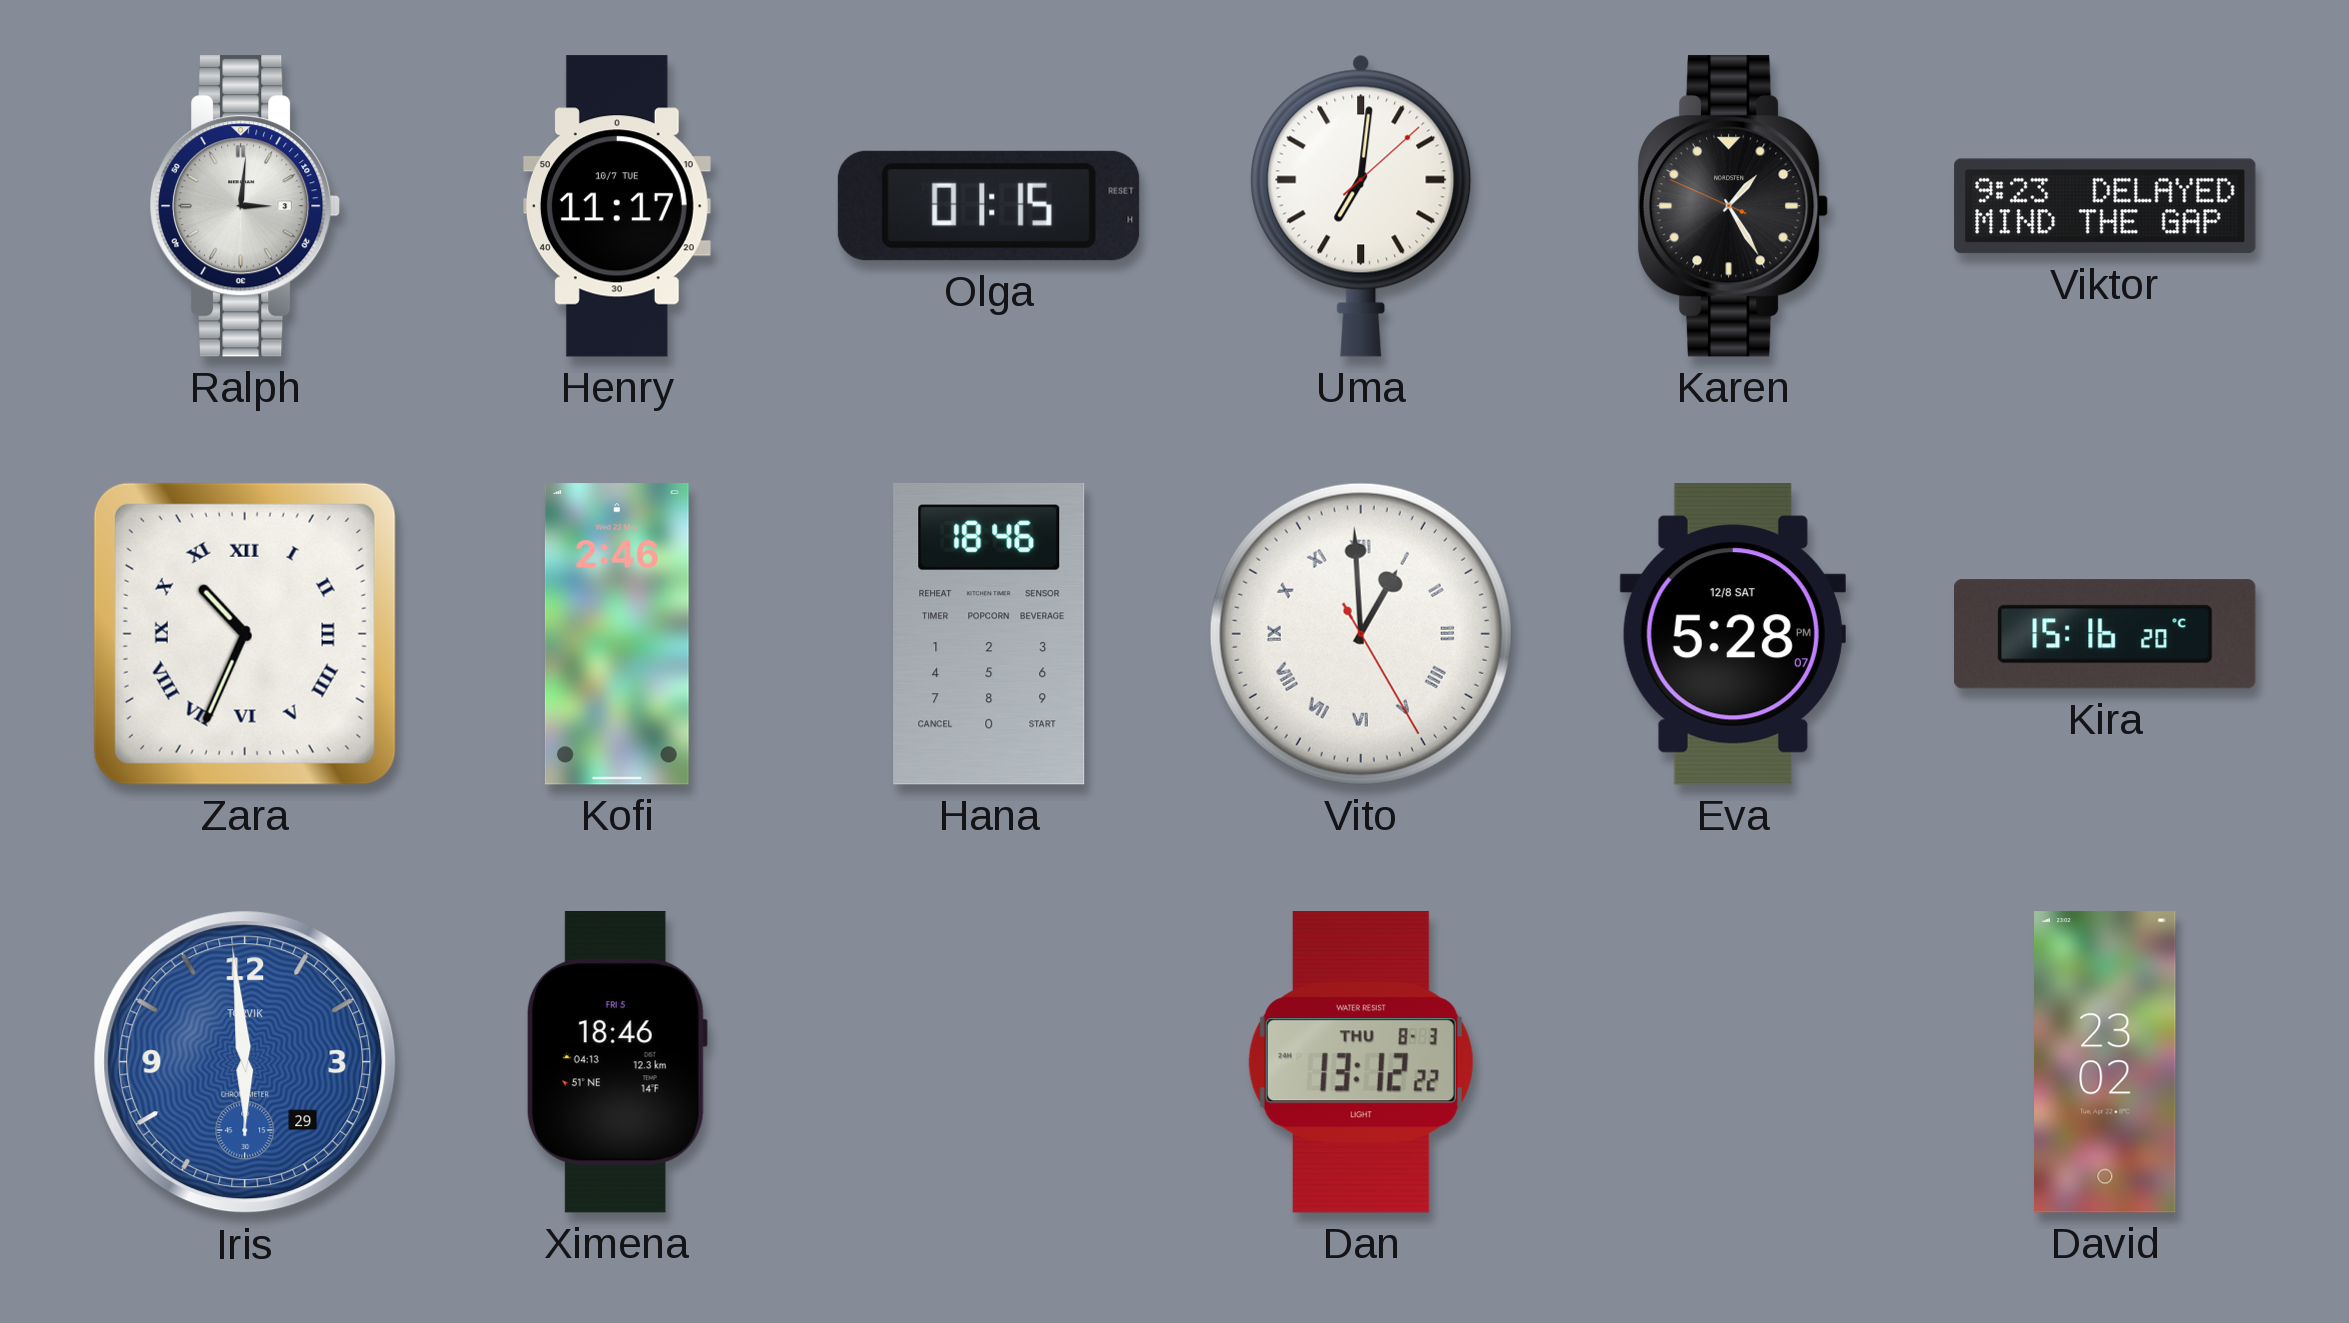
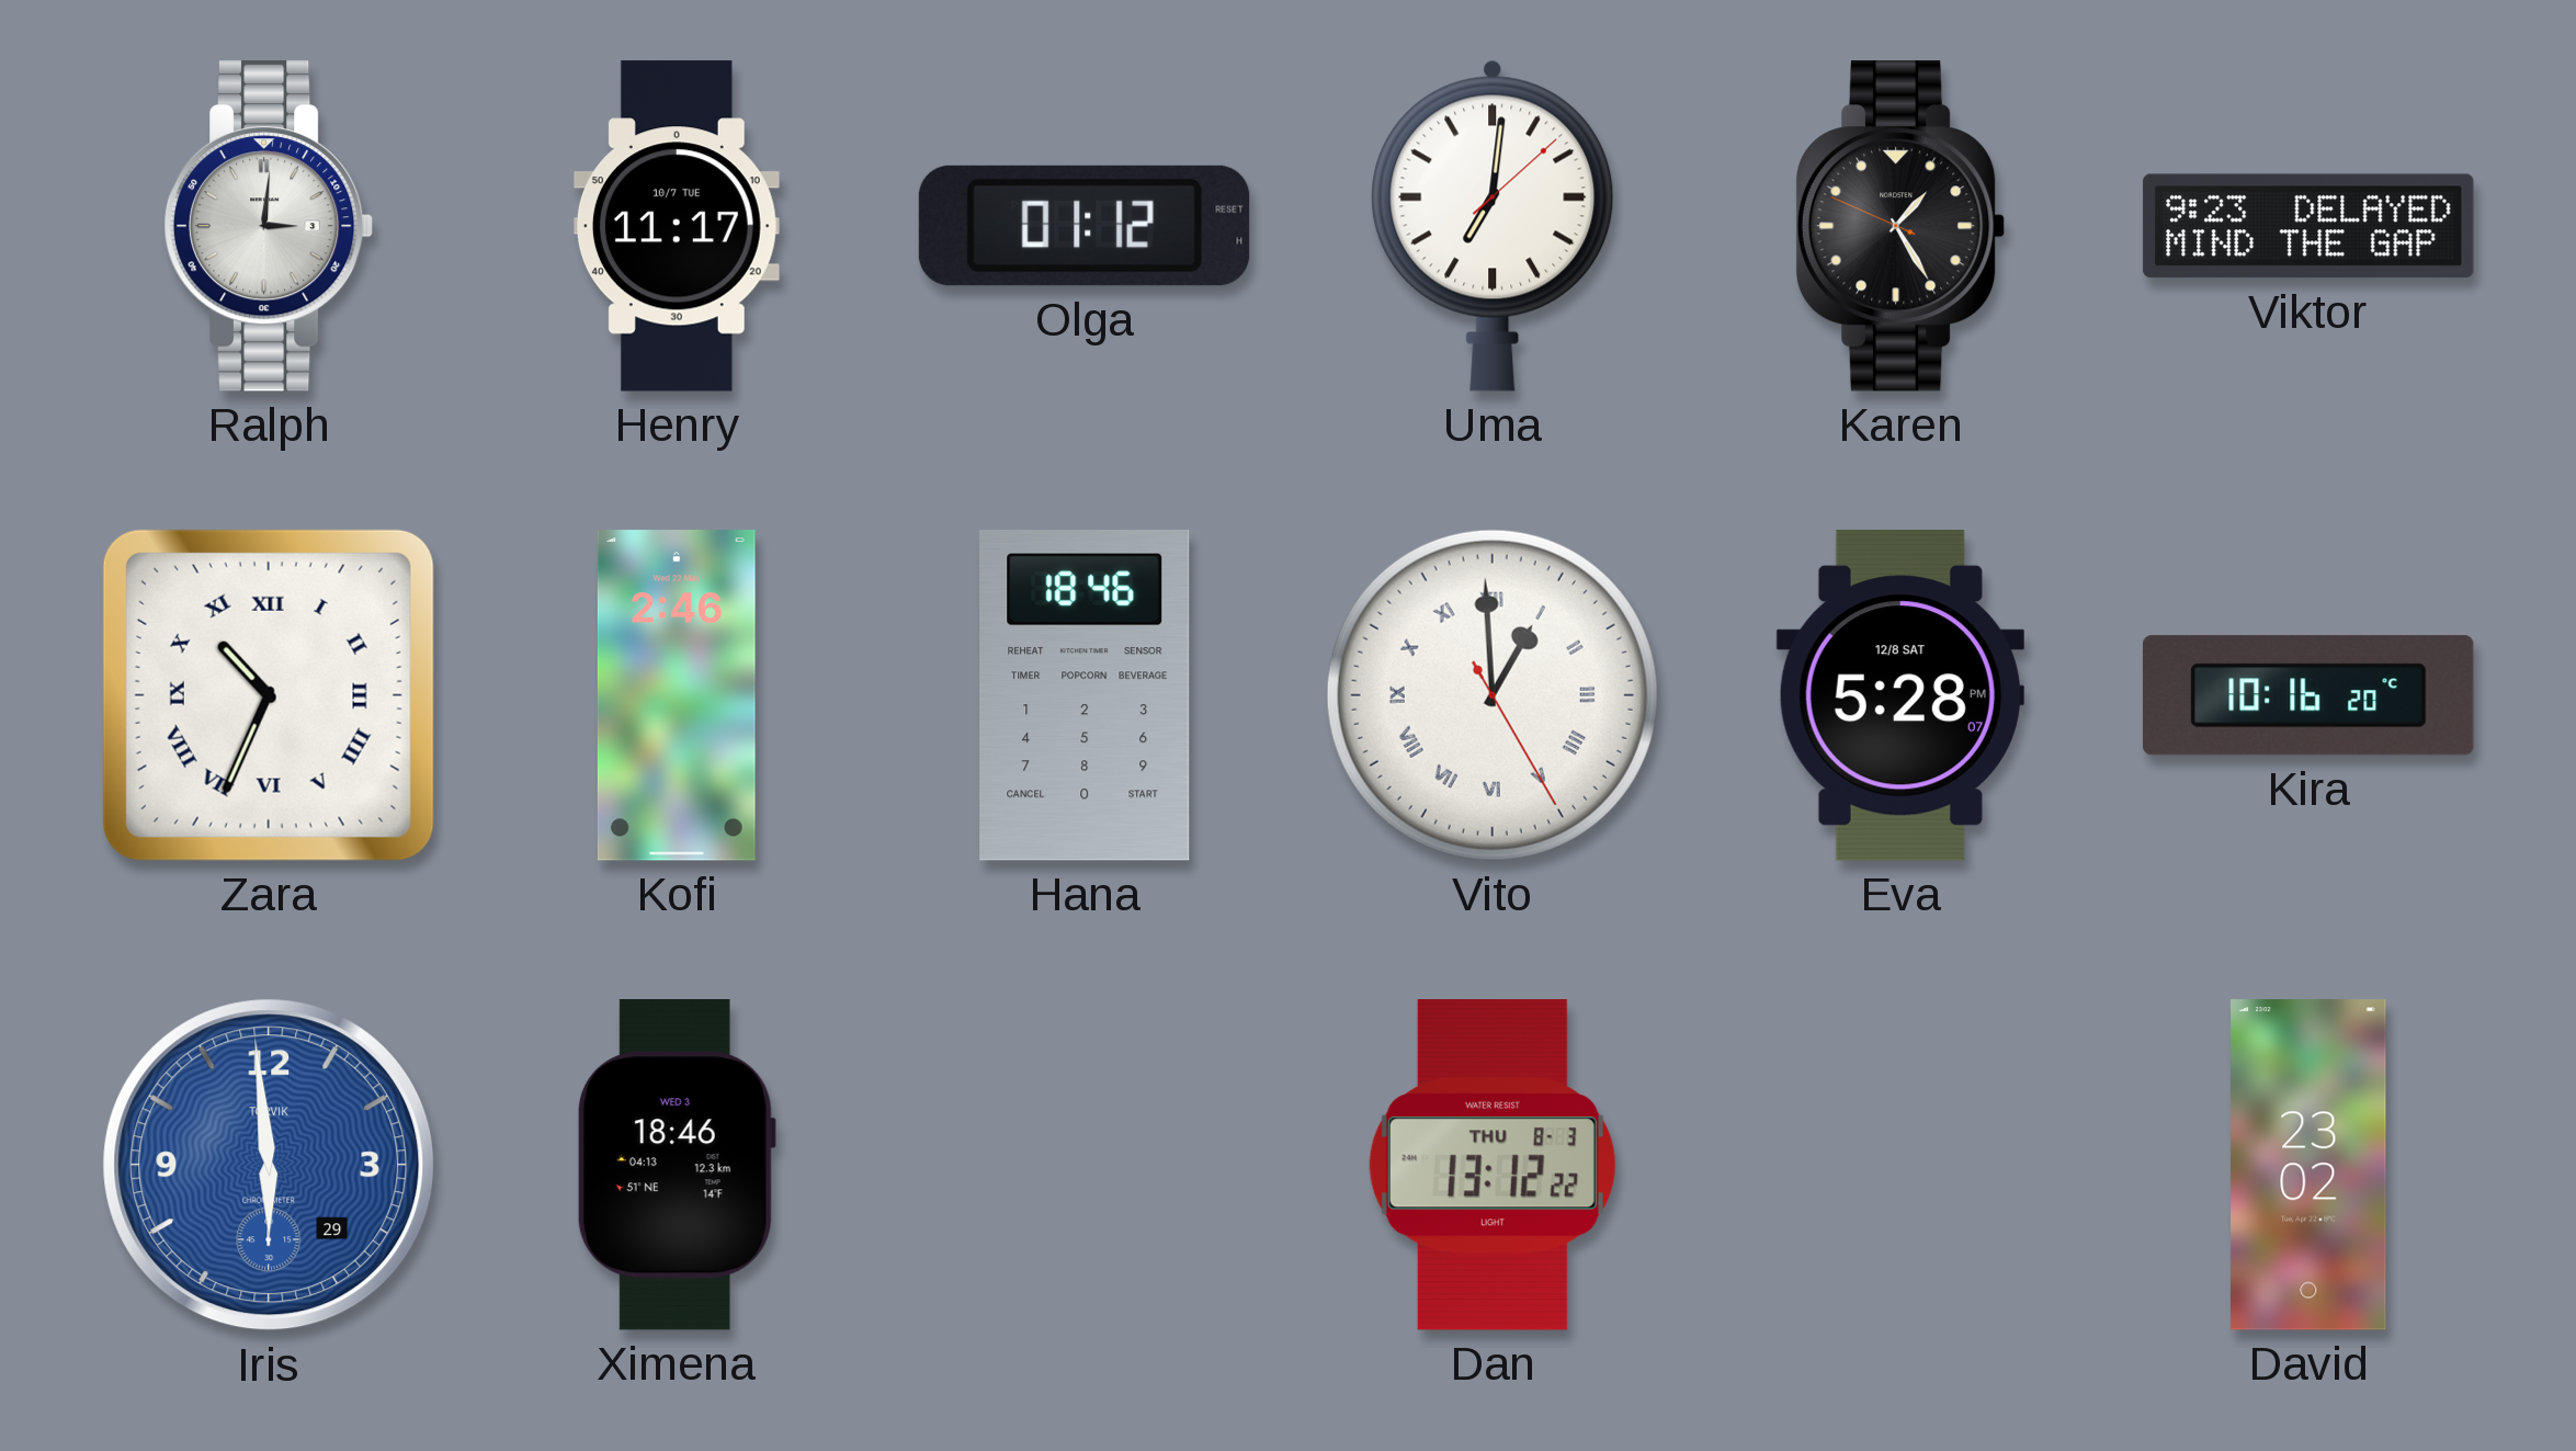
Olga: 01:15 -> 01:12 (1085, 226)
Kira: 15:16 -> 10:16 (2310, 695)
Ximena date: FRI 5 -> WED 3 (677, 1166)
